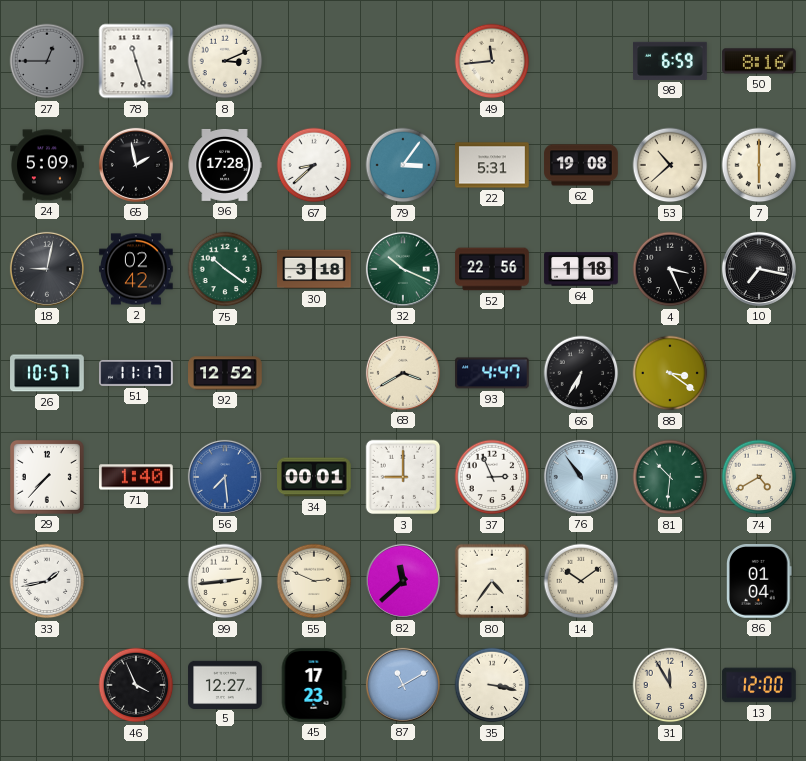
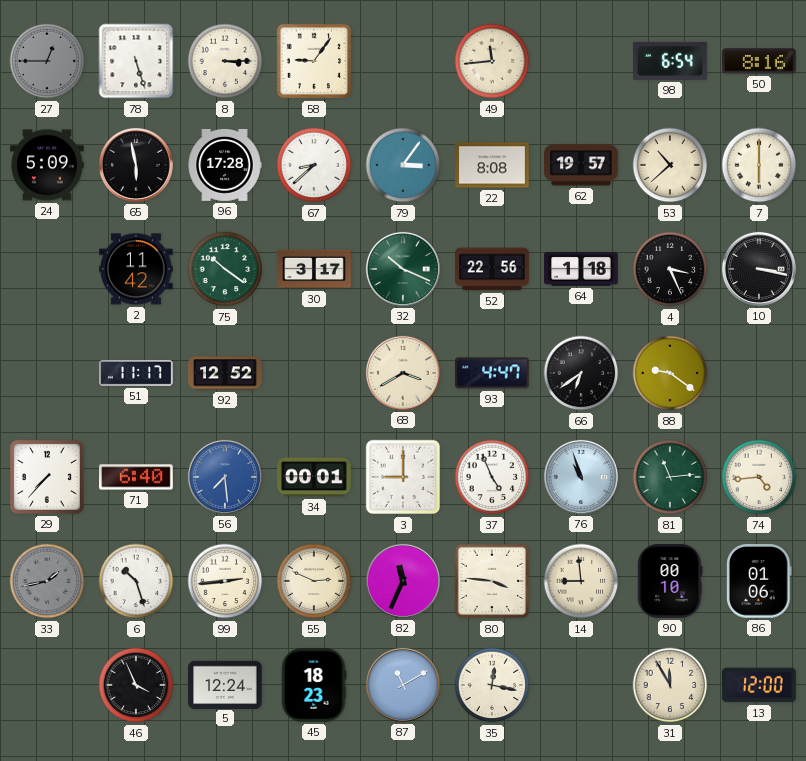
78: 11:27 -> 5:27 (136, 61)
8: 3:11 -> 3:15 (225, 61)
58: none -> 9:06 (314, 61)
98: 6:59 -> 6:54 (670, 61)
65: 1:58 -> 5:58 (136, 165)
22: 5:31 -> 8:08 (492, 165)
62: 19:08 -> 19:57 (581, 165)
18: 9:02 -> none (47, 269)
2: 02:42 -> 11:42 (136, 269)
30: 3:18 -> 3:17 (314, 269)
10: 7:17 -> 3:17 (759, 269)
26: 10:57 -> none (47, 373)
66: 6:35 -> 6:39 (581, 373)
88: 3:21 -> 9:21 (670, 373)
71: 1:40 -> 6:40 (136, 477)
37: 2:56 -> 4:56 (492, 477)
76: 10:54 -> 10:57 (581, 477)
81: 10:31 -> 11:14 (670, 477)
74: 4:40 -> 4:44 (759, 477)
33 dial: white -> grey (47, 581)
6: none -> 10:27 (136, 581)
82: 11:38 -> 11:34 (403, 581)
80: 4:36 -> 3:46 (492, 581)
14: 10:09 -> 8:59 (581, 581)
90: none -> 00:10 (670, 581)
86: 01:04 -> 01:06 (759, 582)
5: 12:27 -> 12:24 (225, 684)
45: 17:23 -> 18:23 (314, 685)
35: 3:17 -> 12:17 (492, 685)
